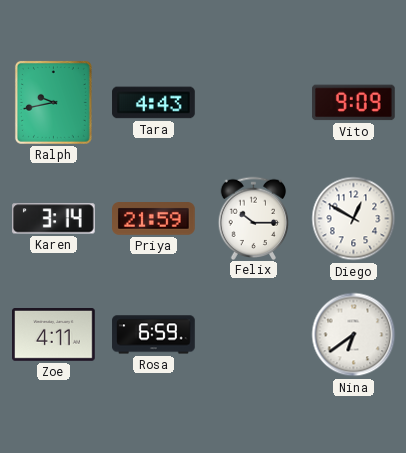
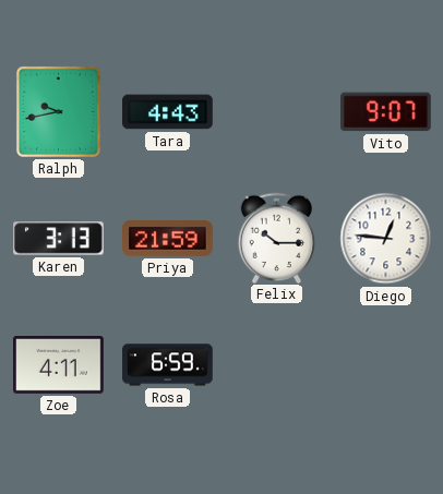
Vito: 9:09 -> 9:07 (386, 112)
Karen: 3:14 -> 3:13 (59, 239)
Diego: 12:50 -> 12:46 (386, 239)
Nina: 6:39 -> none (354, 335)
